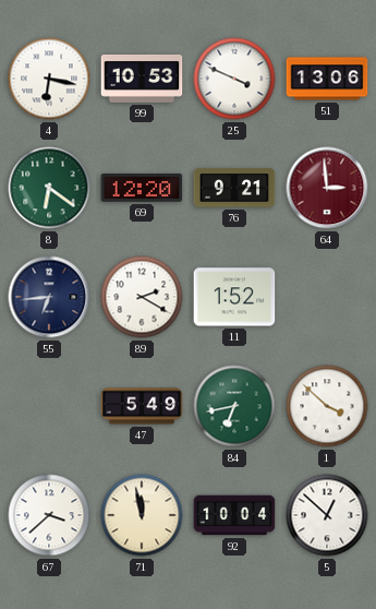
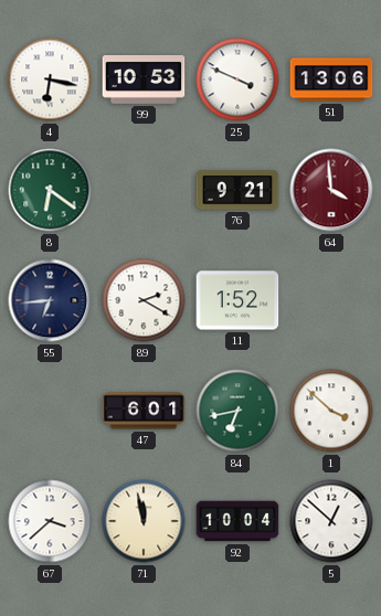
69: 12:20 -> none (142, 189)
64: 2:59 -> 3:59 (331, 190)
47: 5:49 -> 6:01 (144, 411)
